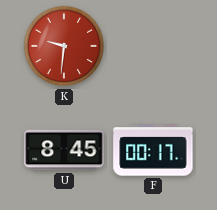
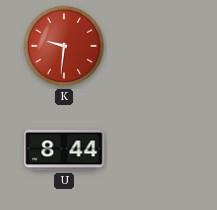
U: 8:45 -> 8:44 (64, 150)
F: 00:17 -> none (153, 150)
